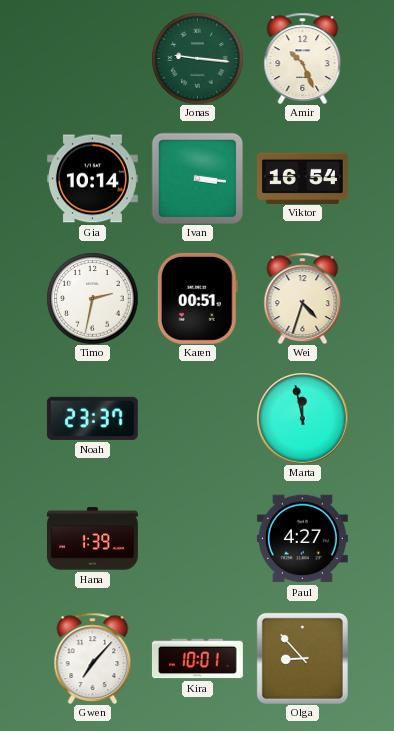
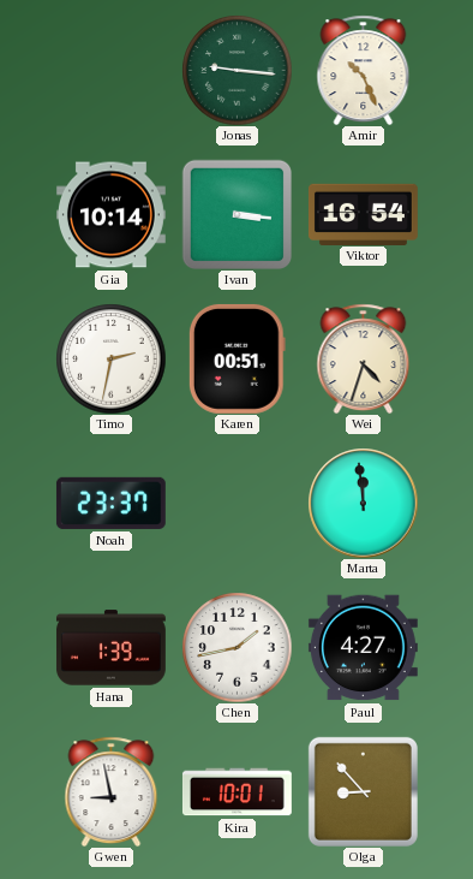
Marta: 11:58 -> 11:59 (363, 503)
Chen: none -> 1:43 (237, 647)
Gwen: 7:07 -> 8:58 (112, 791)
